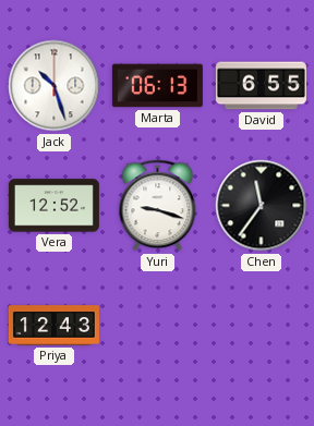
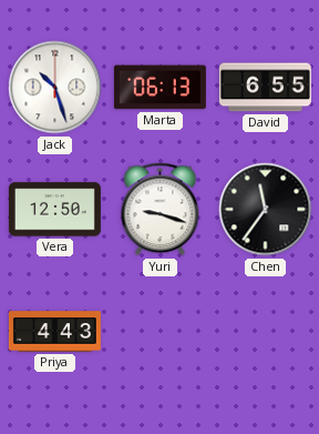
Vera: 12:52 -> 12:50 (54, 210)
Priya: 12:43 -> 4:43 (54, 332)
